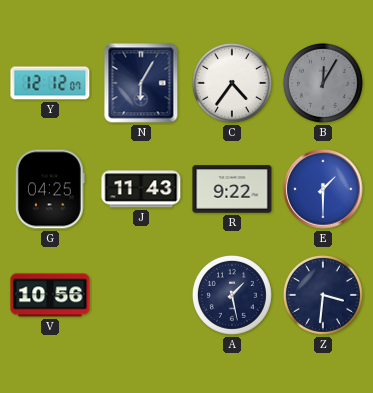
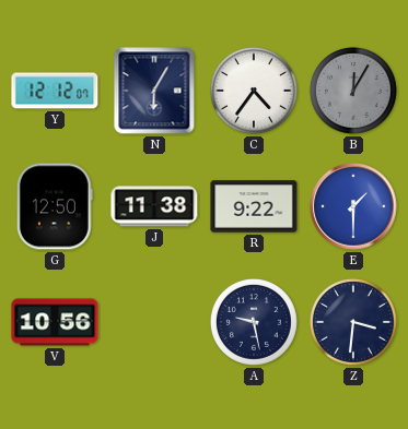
G: 04:25 -> 12:50 (55, 206)
J: 11:43 -> 11:38 (154, 206)
A: 1:28 -> 9:28 (254, 322)
